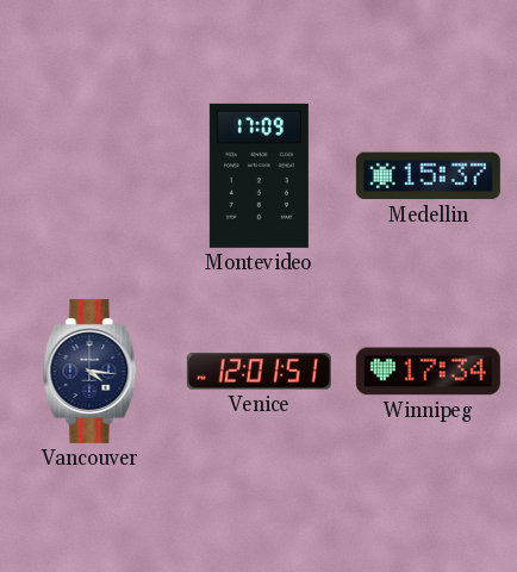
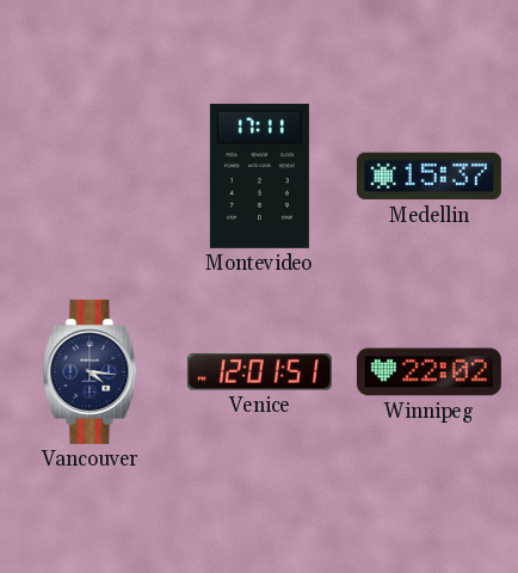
Montevideo: 17:09 -> 17:11 (259, 175)
Winnipeg: 17:34 -> 22:02 (428, 372)
